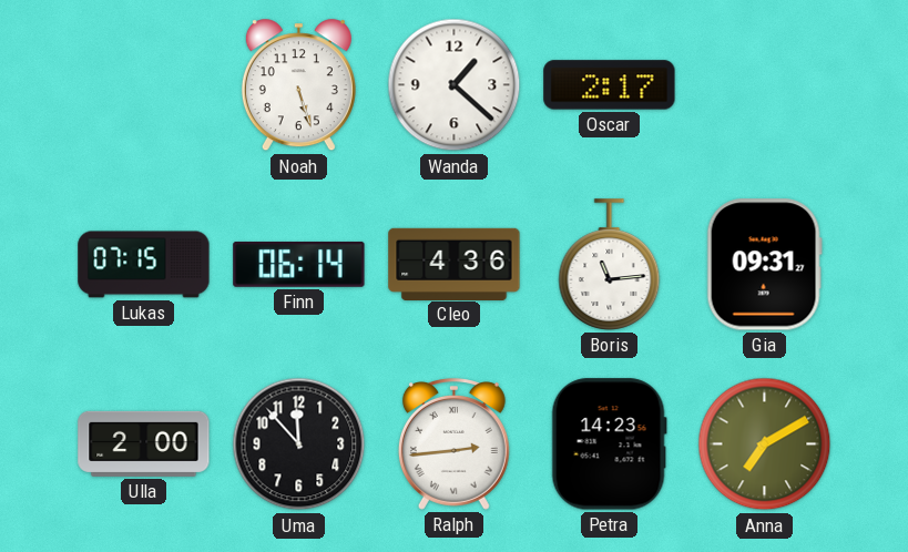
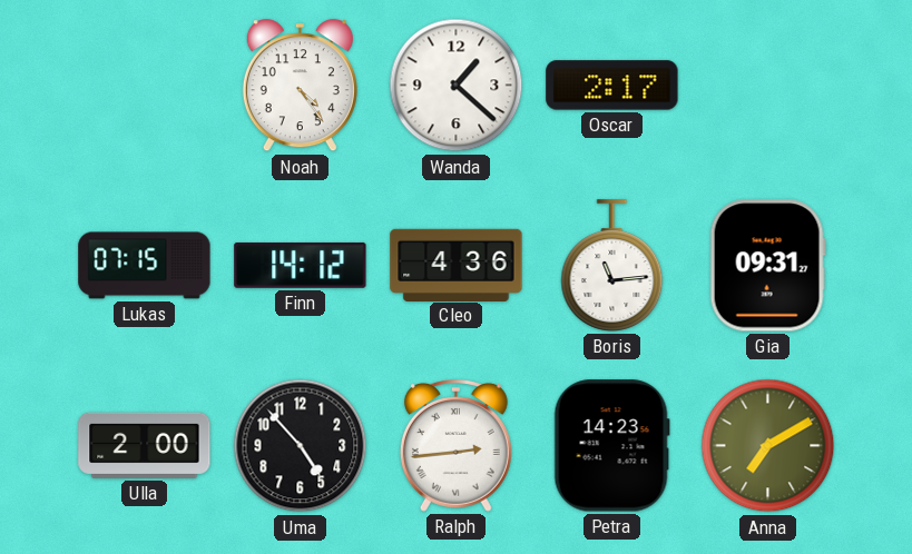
Noah: 5:27 -> 4:24 (300, 86)
Finn: 06:14 -> 14:12 (301, 266)
Uma: 11:53 -> 4:53 (301, 446)
